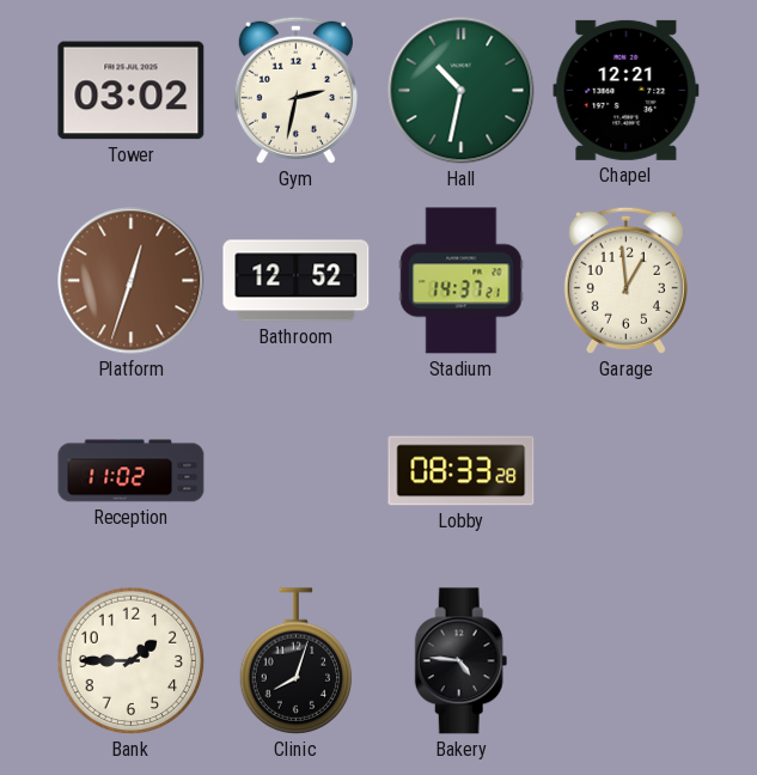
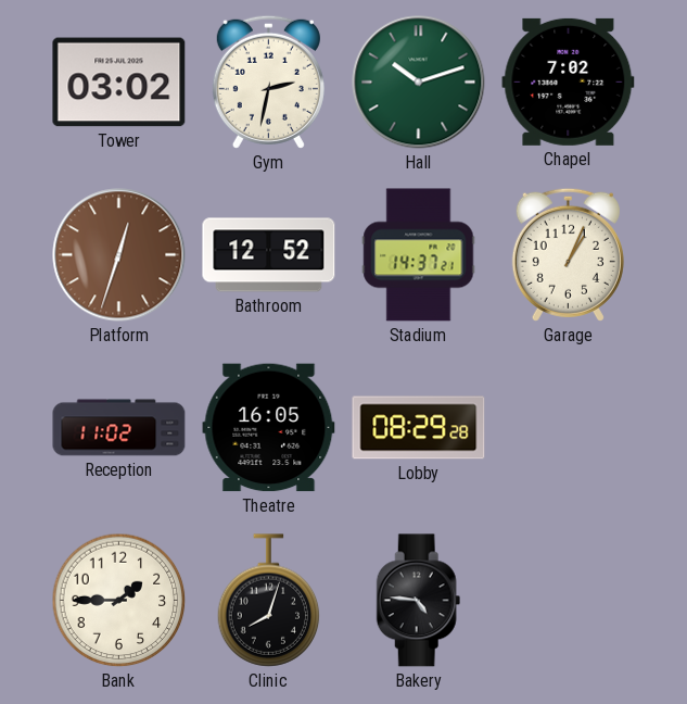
Hall: 10:32 -> 10:12 (419, 83)
Chapel: 12:21 -> 7:02 (569, 81)
Garage: 12:59 -> 1:04 (568, 254)
Theatre: none -> 16:05 (269, 428)
Lobby: 08:33 -> 08:29 (419, 428)
